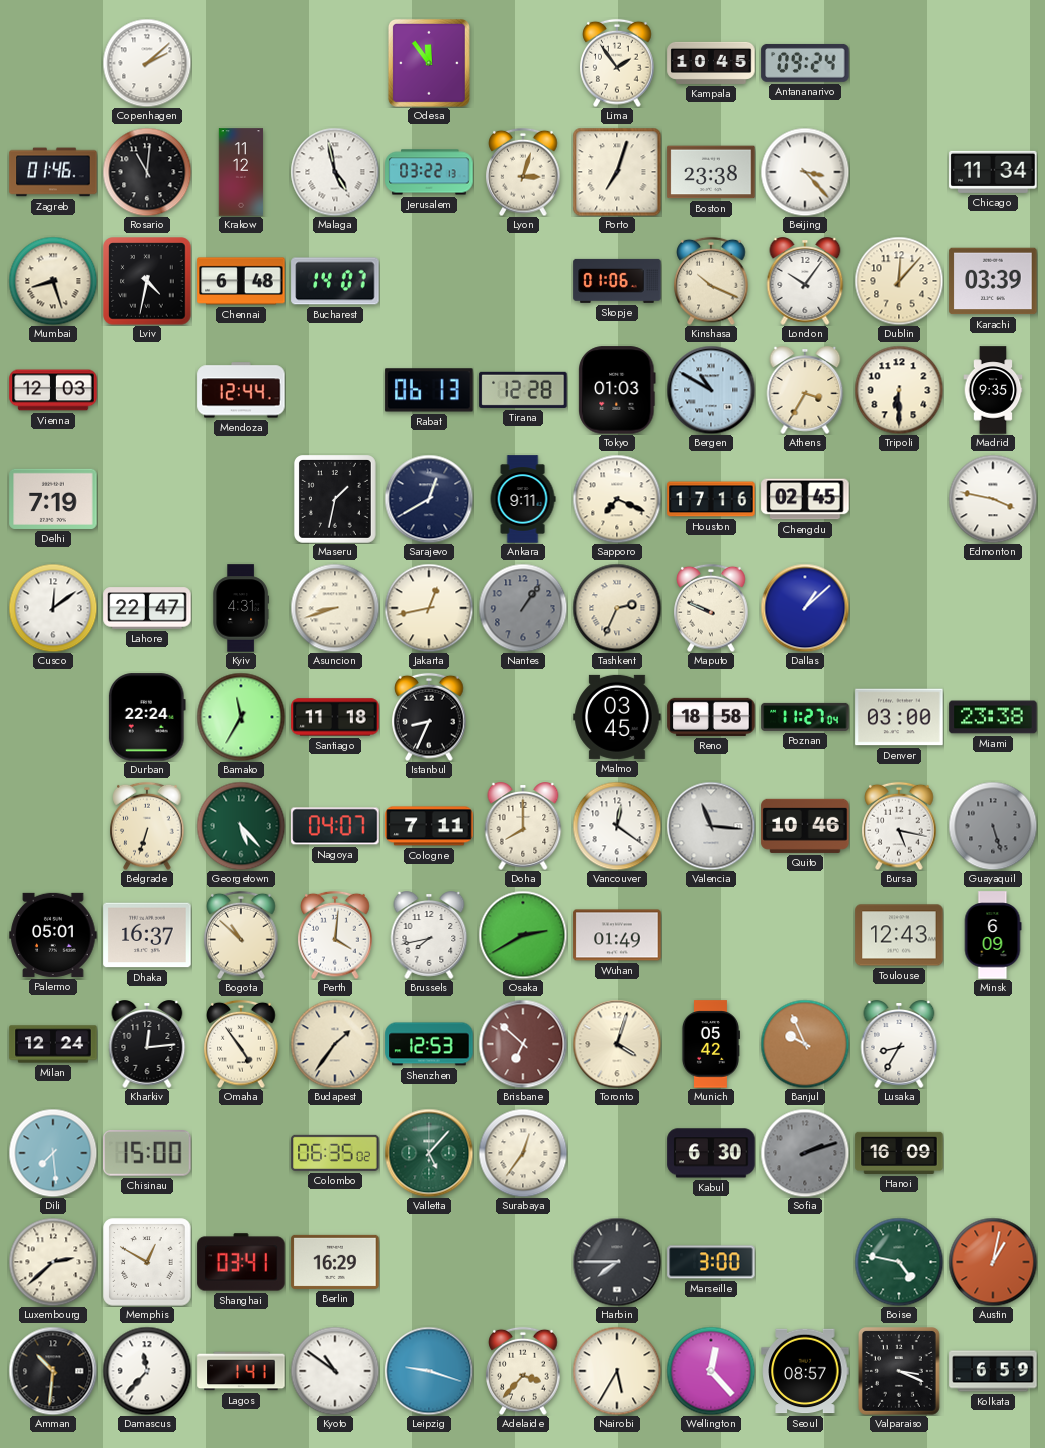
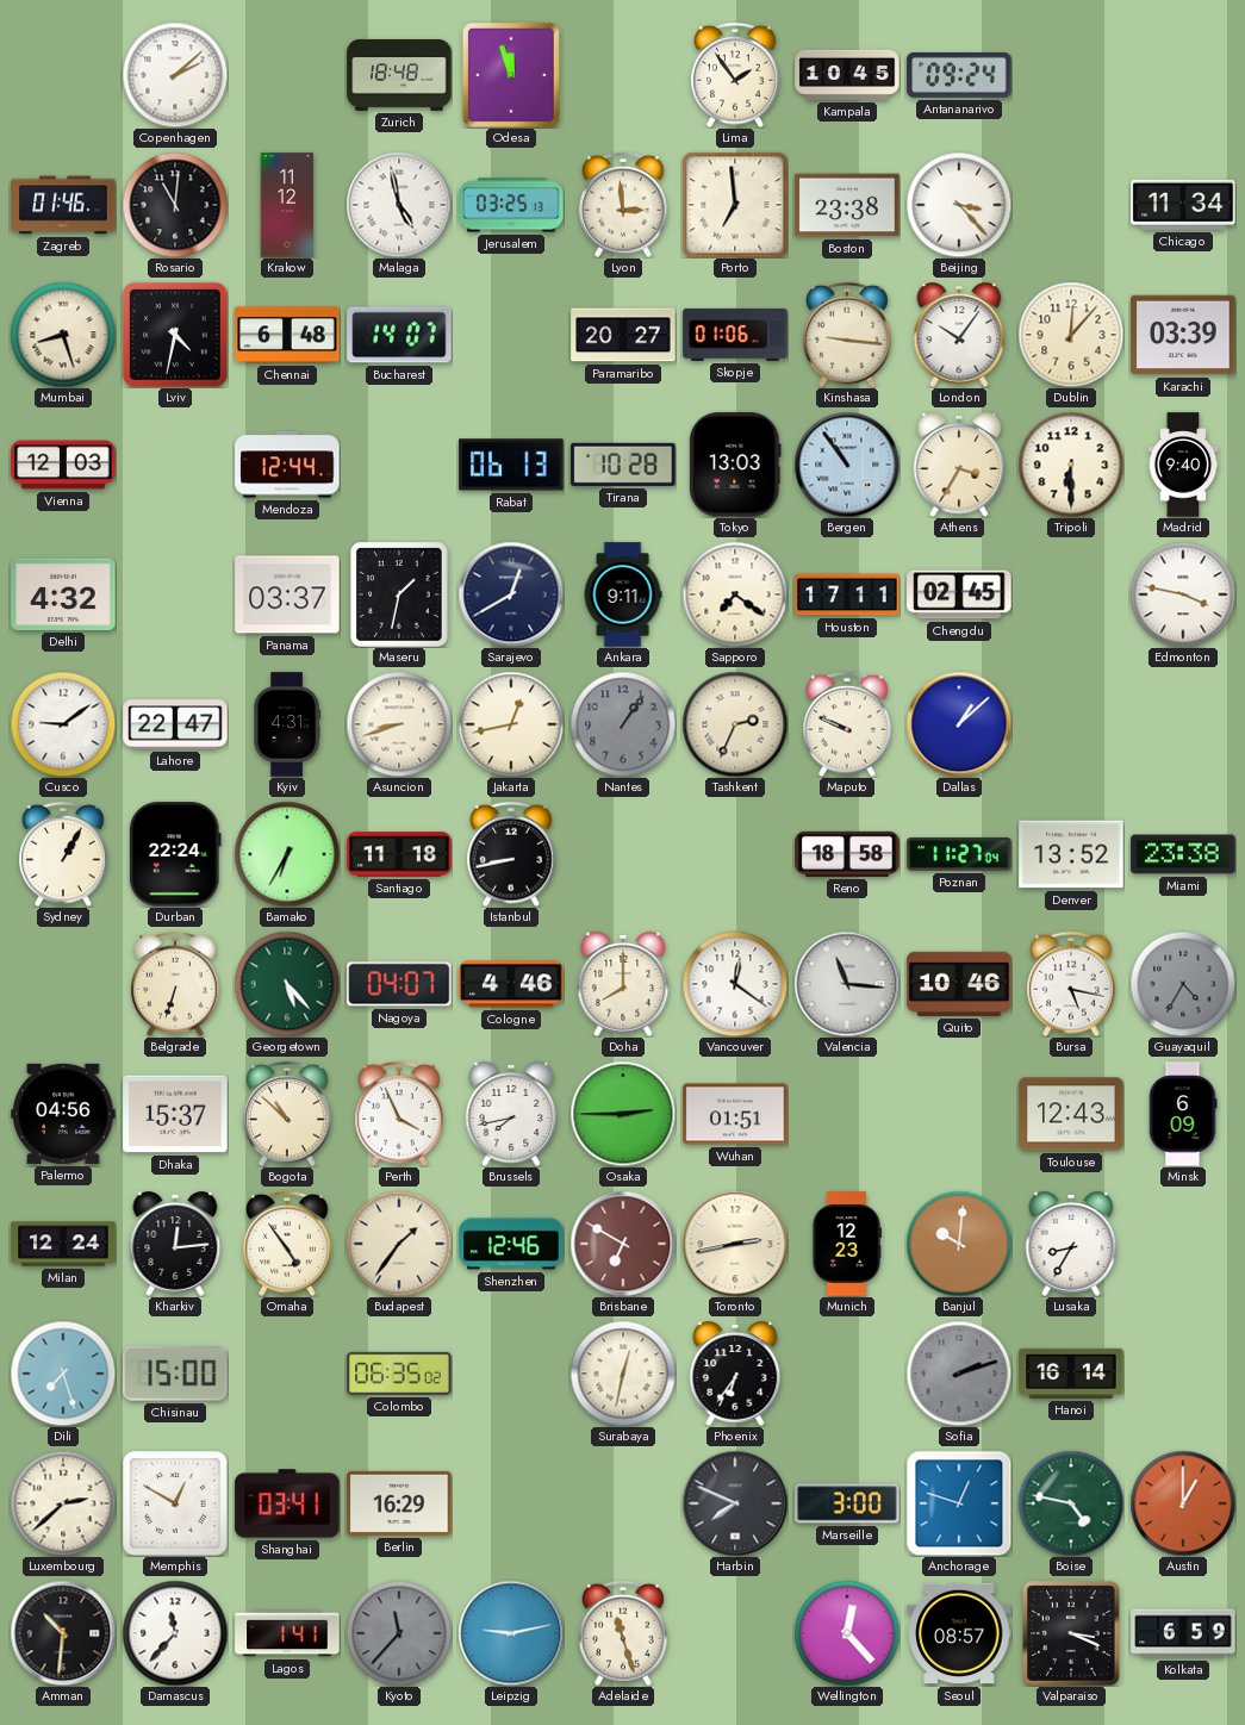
Zurich: none -> 18:48 (399, 75)
Odesa: 11:54 -> 11:57 (511, 75)
Jerusalem: 03:22 -> 03:25 (511, 205)
Lyon: 3:03 -> 2:59 (623, 205)
Porto: 7:03 -> 6:59 (735, 205)
Paramaribo: none -> 20:27 (623, 335)
Kinshasa: 10:19 -> 9:16 (847, 335)
Tirana: 12:28 -> 10:28 (623, 465)
Tokyo: 01:03 -> 13:03 (735, 465)
Bergen: 10:50 -> 10:54 (847, 465)
Madrid: 9:35 -> 9:40 (1183, 465)
Delhi: 7:19 -> 4:32 (63, 594)
Panama: none -> 03:37 (287, 594)
Sapporo: 7:19 -> 7:21 (735, 594)
Houston: 17:16 -> 17:11 (847, 594)
Cusco: 12:09 -> 9:09 (63, 724)
Sydney: none -> 1:05 (63, 854)
Bamako: 11:35 -> 6:35 (287, 854)
Istanbul: 8:34 -> 8:43 (511, 854)
Malmo: 03:45 -> none (617, 717)
Denver: 03:00 -> 13:52 (1071, 854)
Cologne: 7:11 -> 4:46 (511, 984)
Guayaquil: 5:27 -> 4:35 (1183, 984)
Palermo: 05:01 -> 04:56 (63, 1114)
Dhaka: 16:37 -> 15:37 (175, 1114)
Perth: 4:01 -> 3:56 (399, 1114)
Osaka: 2:40 -> 2:45 (623, 1114)
Wuhan: 01:49 -> 01:51 (735, 1114)
Shenzhen: 12:53 -> 12:46 (511, 1244)
Brisbane: 6:52 -> 6:50 (623, 1244)
Toronto: 4:03 -> 2:43 (735, 1244)
Munich: 05:42 -> 12:23 (846, 1244)
Banjul: 9:56 -> 10:01 (959, 1244)
Dili: 7:29 -> 7:27 (63, 1374)
Valletta: 5:07 -> none (429, 1153)
Surabaya: 12:36 -> 12:32 (623, 1374)
Phoenix: none -> 6:36 (735, 1374)
Kabul: 6:30 -> none (711, 1153)
Hanoi: 16:09 -> 16:14 (1071, 1374)
Harbin: 7:45 -> 7:49 (735, 1503)
Anchorage: none -> 12:48 (959, 1503)
Austin: 1:02 -> 1:00 (1183, 1503)
Kyoto: 10:51 -> 11:37 (399, 1633)
Kyoto dial: white -> grey (399, 1633)
Leipzig: 9:18 -> 9:13 (511, 1633)
Adelaide: 3:37 -> 11:27 (623, 1633)
Nairobi: 5:35 -> none (617, 1371)
